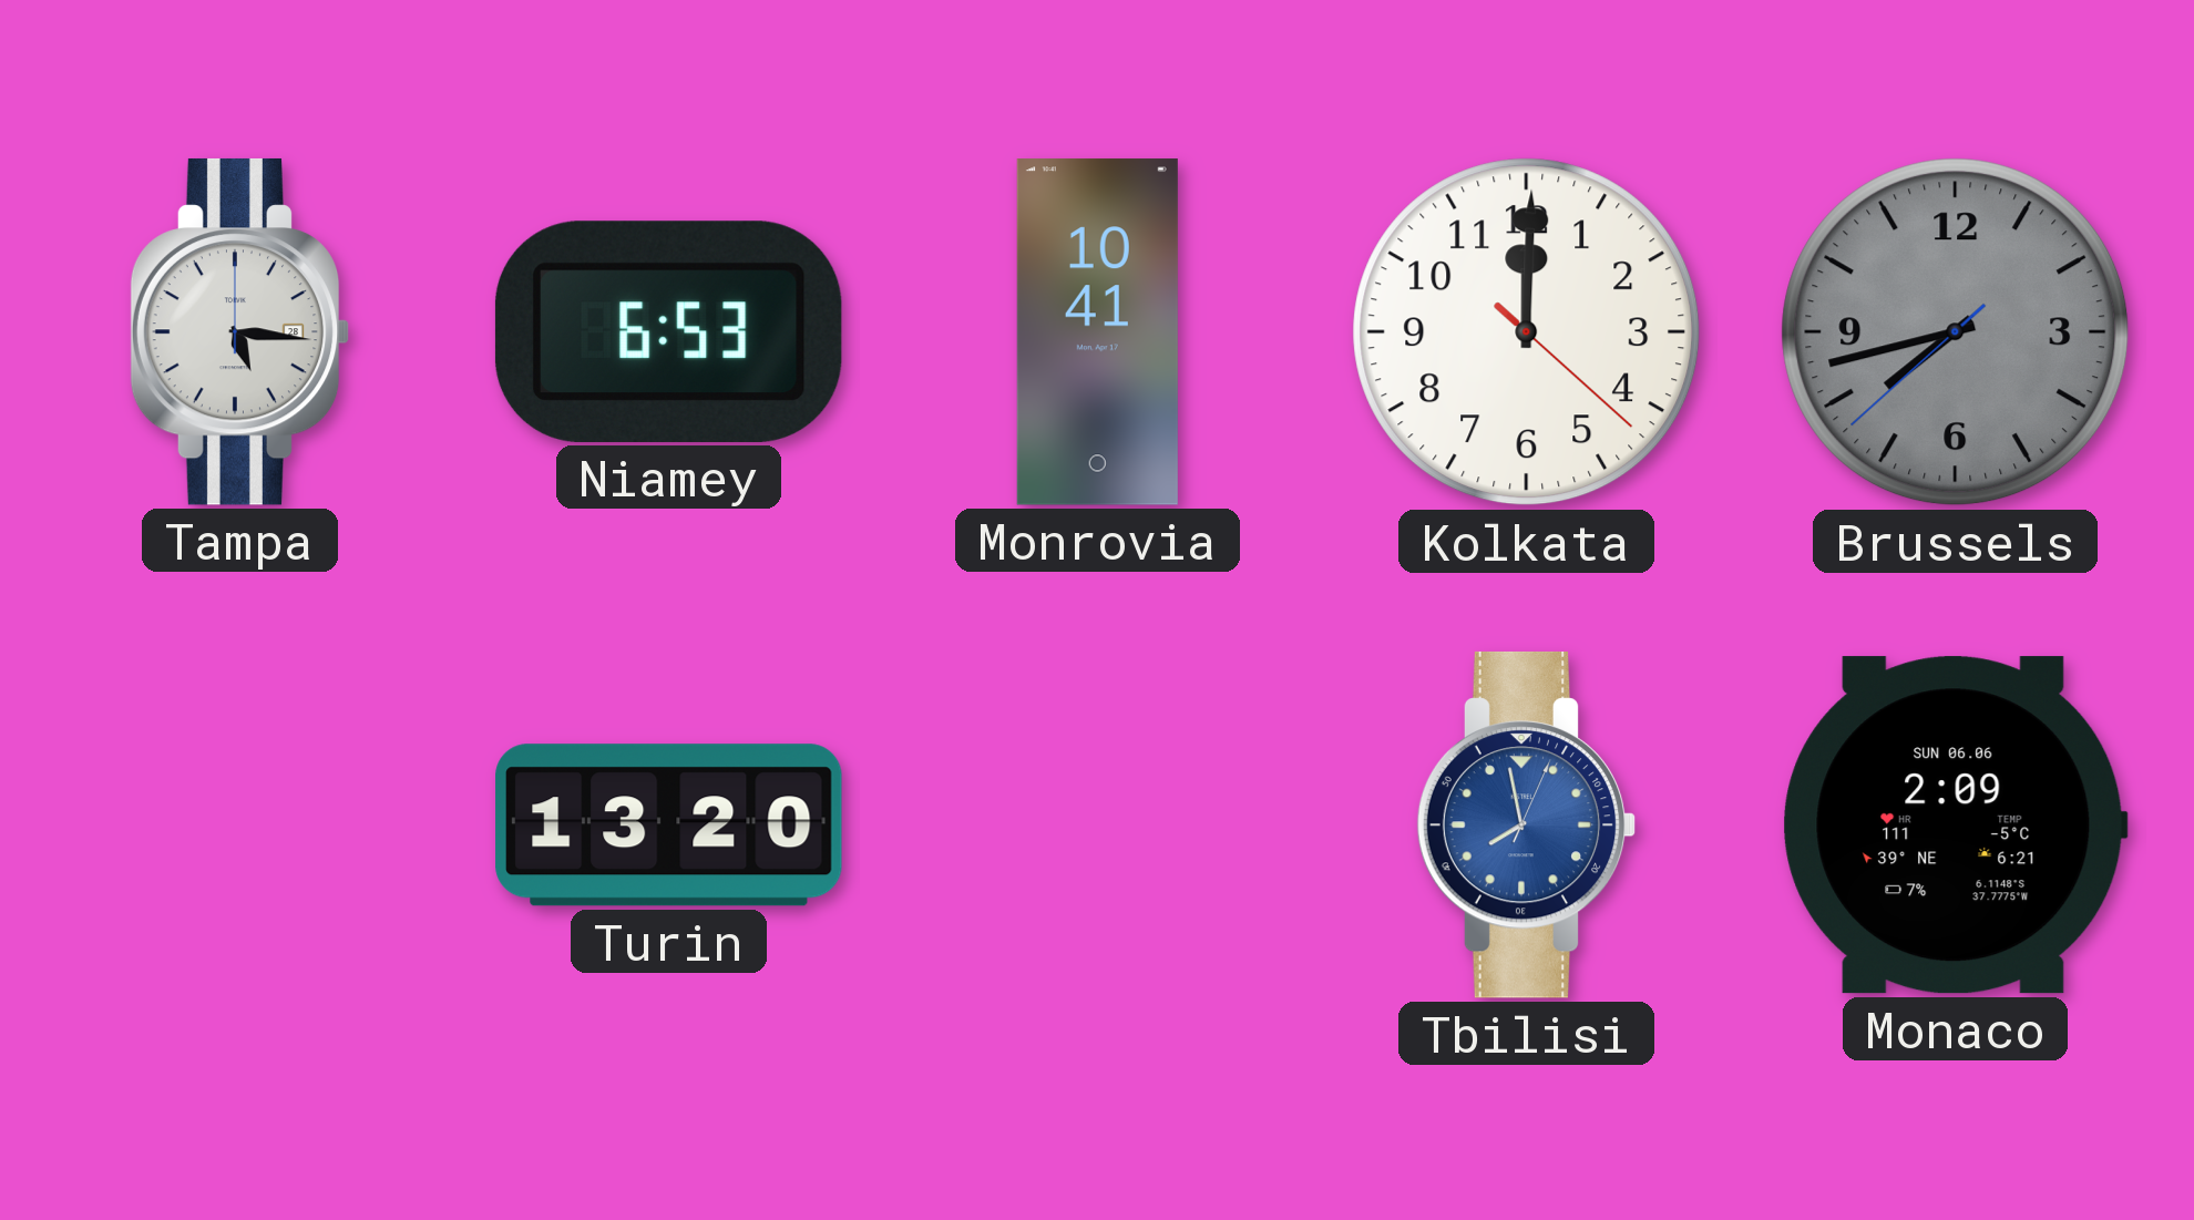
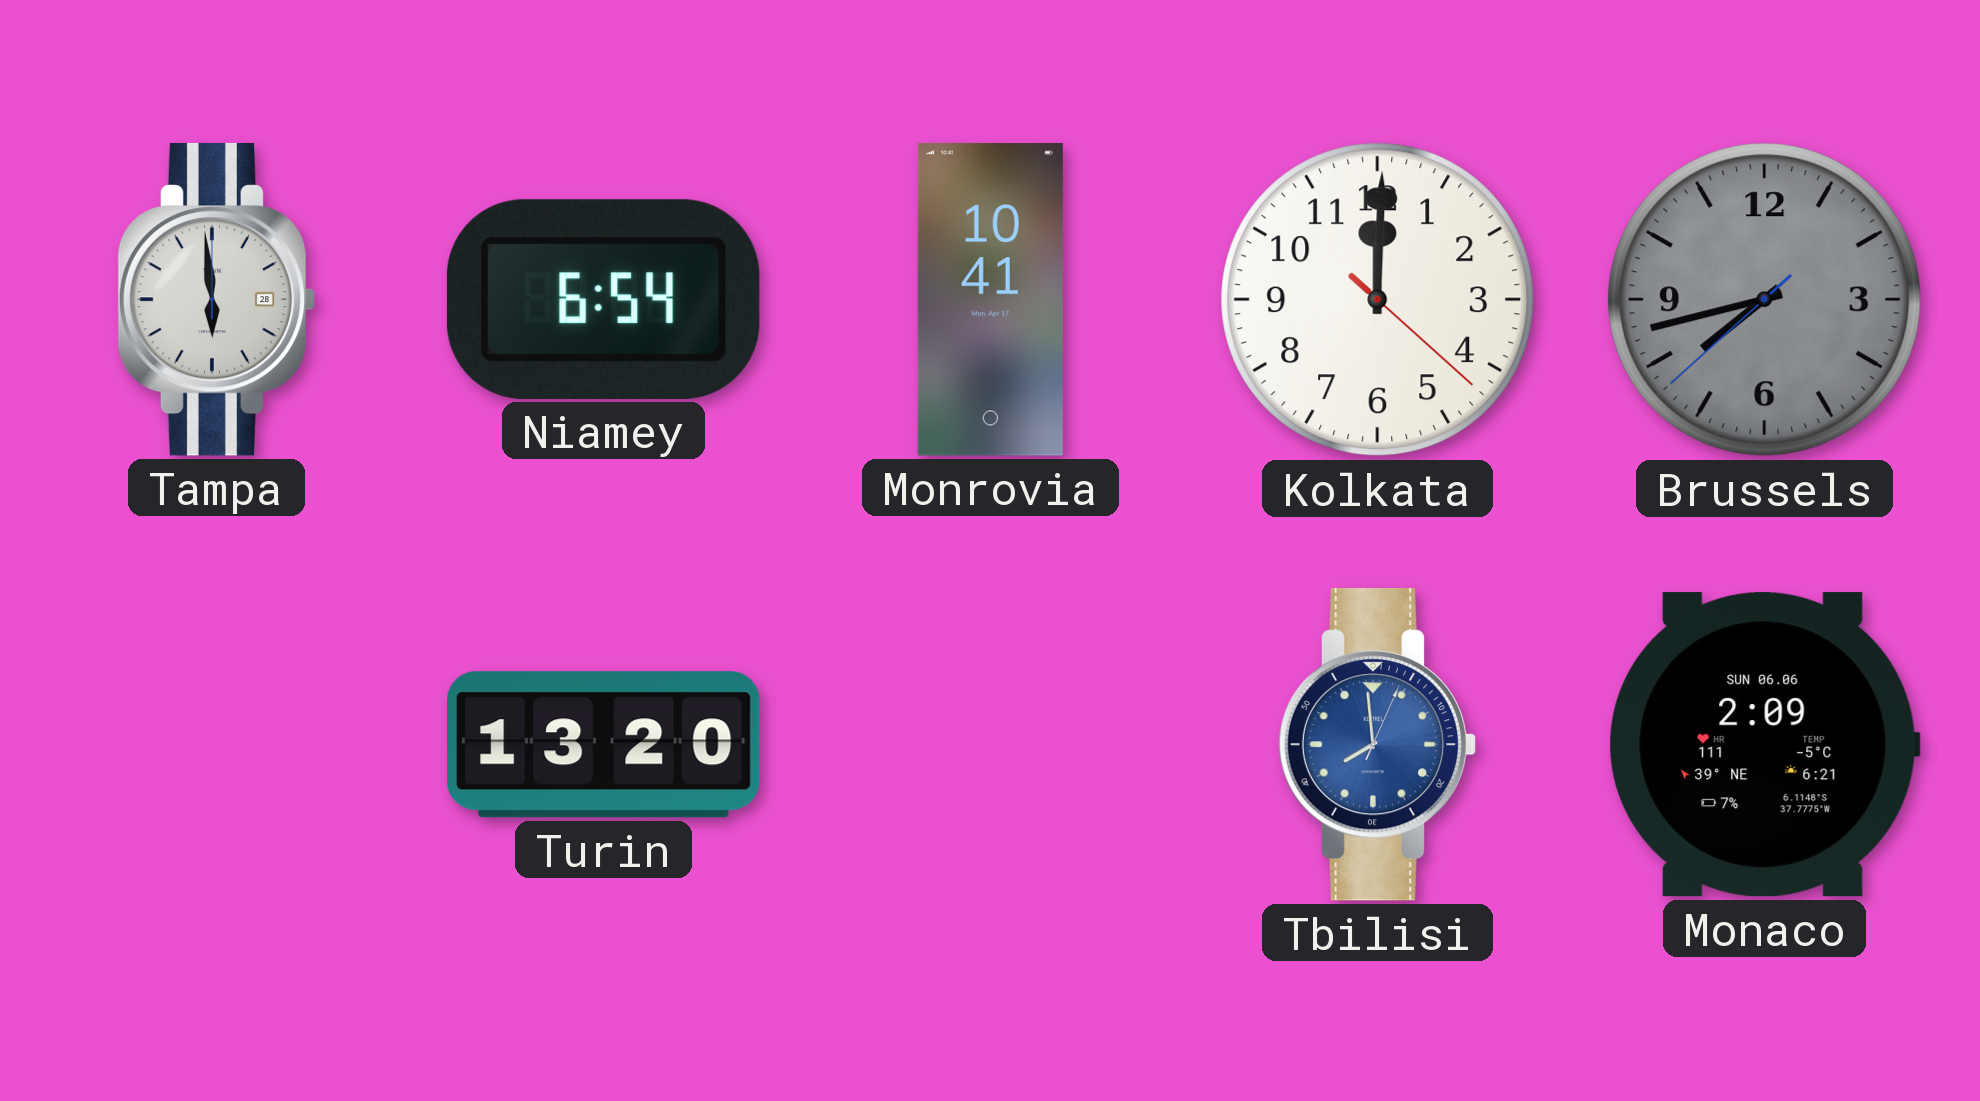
Tampa: 5:16 -> 5:59 (217, 299)
Niamey: 6:53 -> 6:54 (603, 299)
Tbilisi: 7:58 -> 7:59 (1378, 744)
